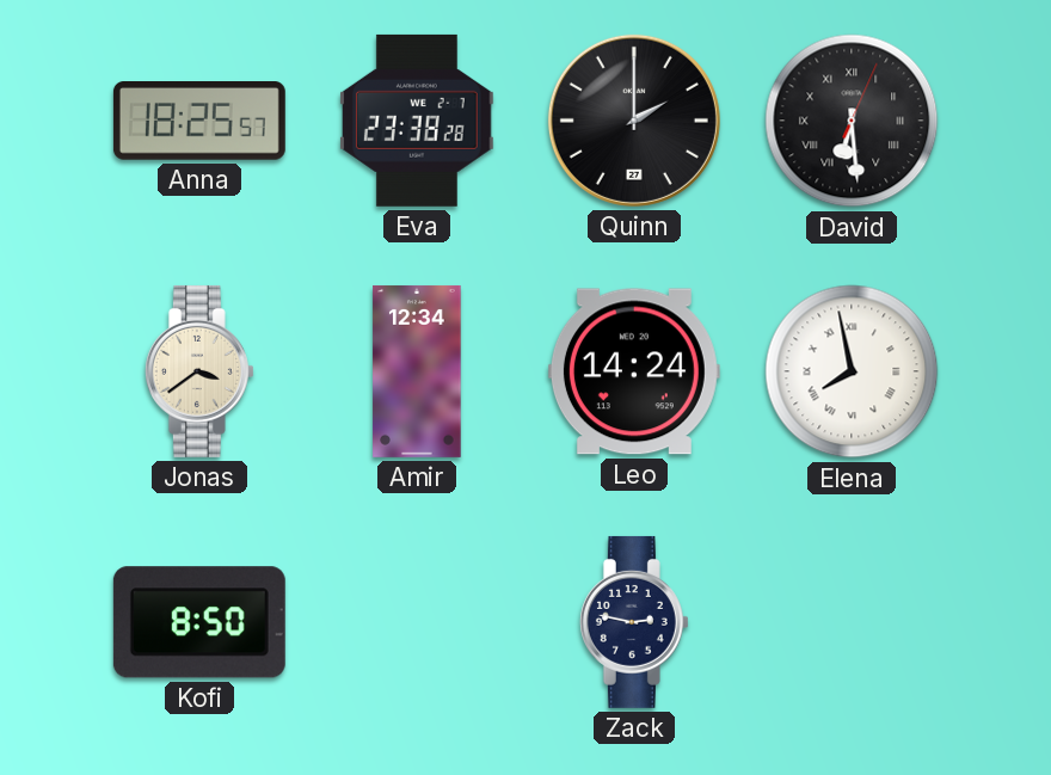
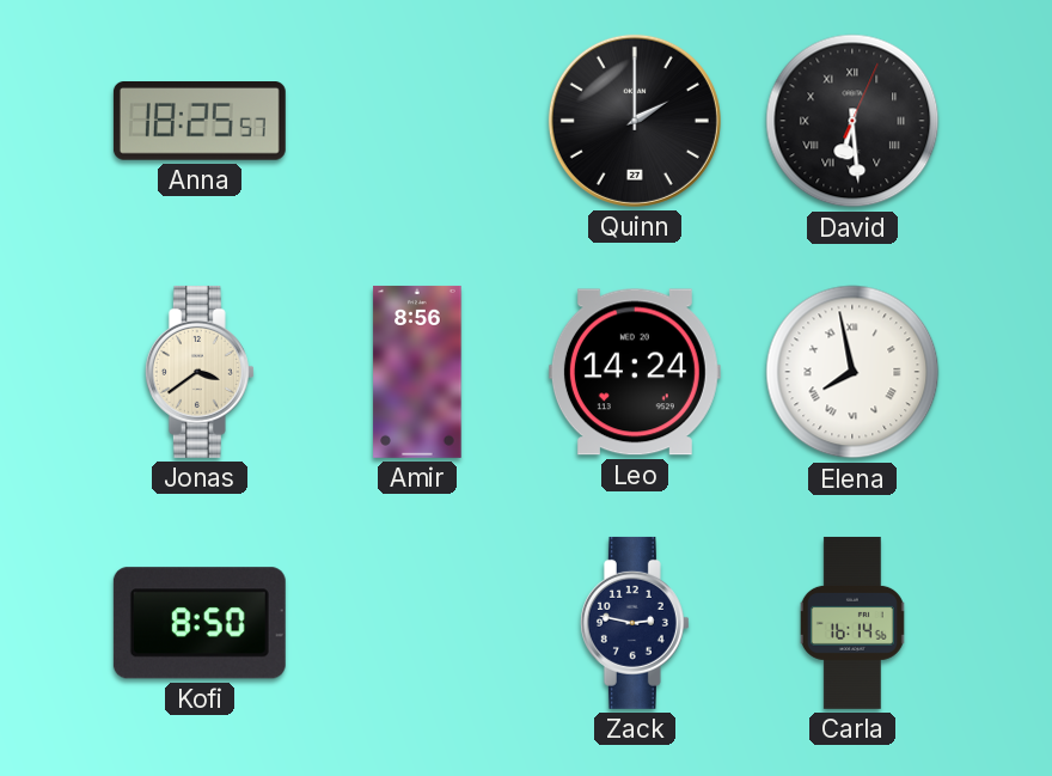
Eva: 23:38 -> none (417, 121)
Amir: 12:34 -> 8:56 (417, 372)
Carla: none -> 16:14 (852, 623)
